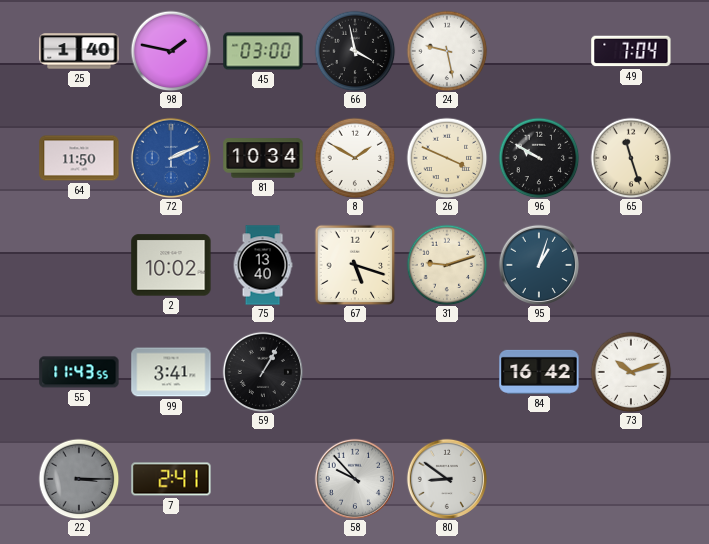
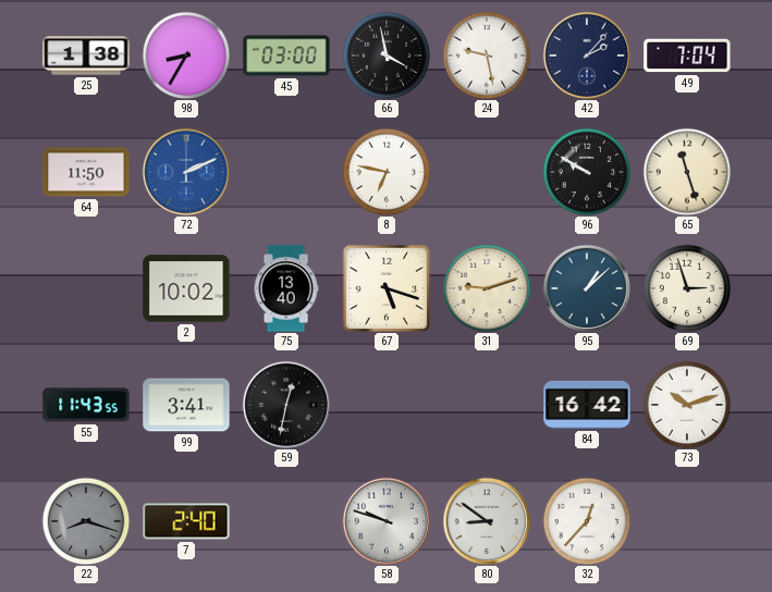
25: 1:40 -> 1:38 (86, 55)
98: 1:47 -> 8:35 (186, 55)
42: none -> 2:07 (587, 55)
81: 10:34 -> none (263, 158)
8: 1:50 -> 6:47 (387, 172)
26: 3:49 -> none (447, 158)
95: 1:03 -> 1:08 (587, 288)
69: none -> 2:57 (687, 288)
59: 1:05 -> 12:32 (286, 405)
22: 3:15 -> 8:18 (86, 521)
7: 2:41 -> 2:40 (186, 521)
58: 9:53 -> 9:48 (387, 521)
32: none -> 12:37 (587, 521)
